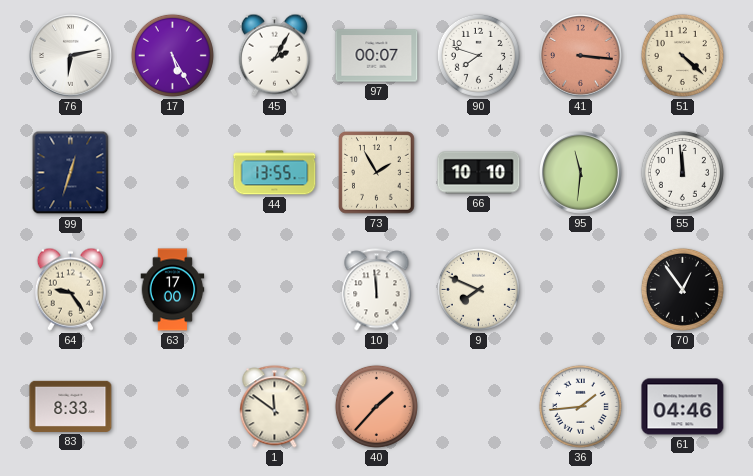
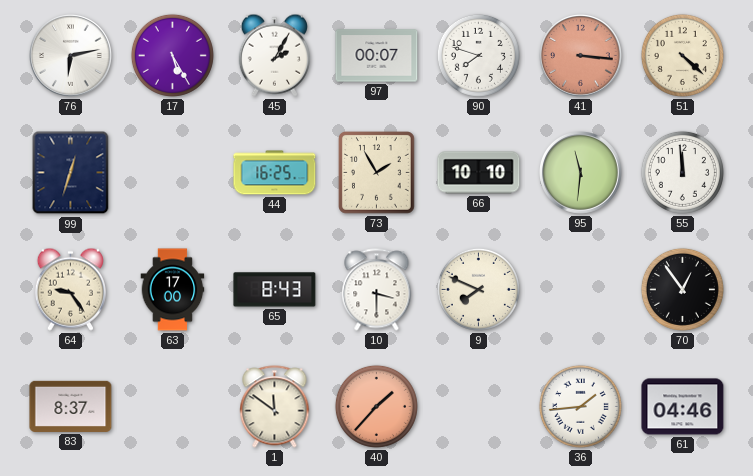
44: 13:55 -> 16:25 (275, 173)
65: none -> 8:43 (275, 290)
10: 11:59 -> 3:30 (377, 290)
83: 8:33 -> 8:37 (71, 406)
